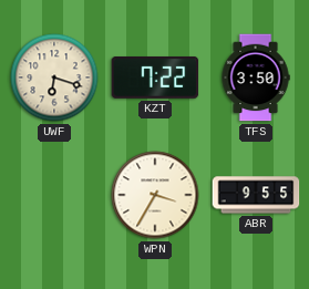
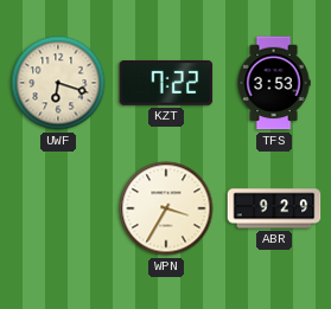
TFS: 3:50 -> 3:53 (274, 83)
ABR: 9:55 -> 9:29 (274, 208)
